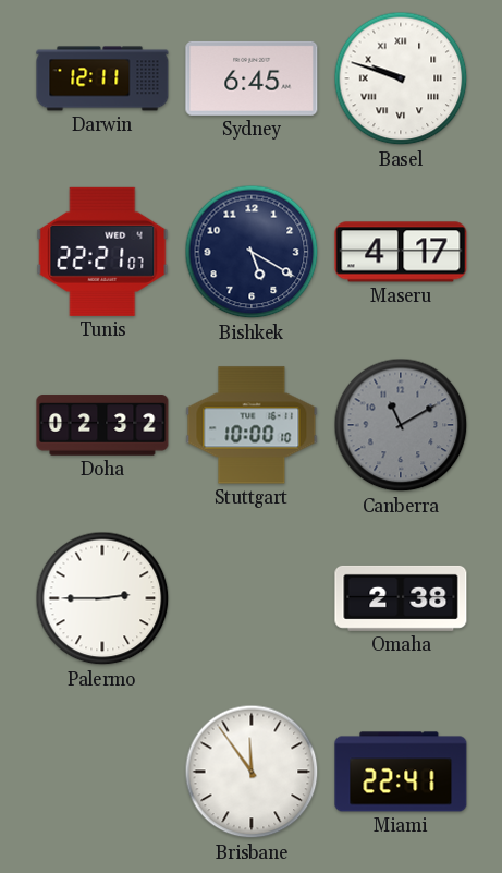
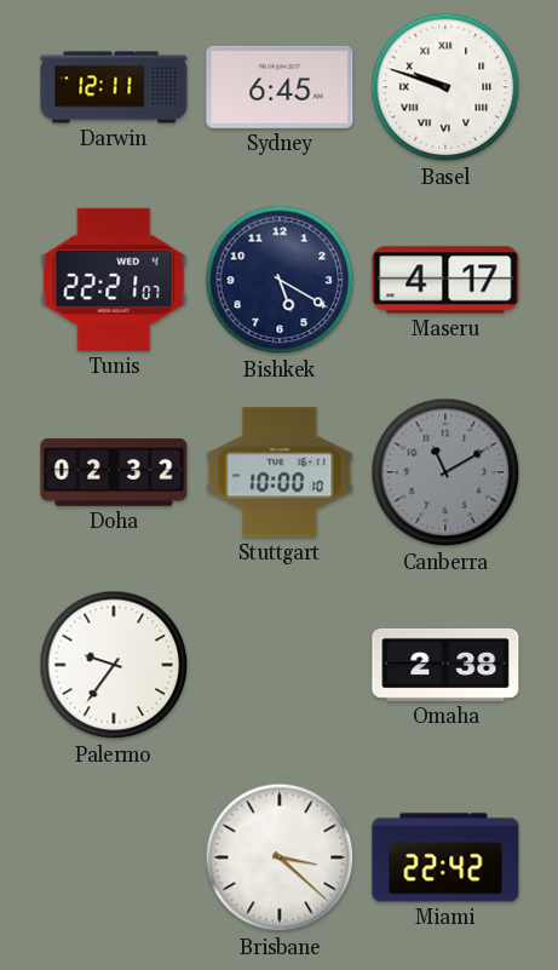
Palermo: 2:45 -> 9:36 (114, 665)
Brisbane: 11:54 -> 3:22 (280, 857)
Miami: 22:41 -> 22:42 (445, 857)
